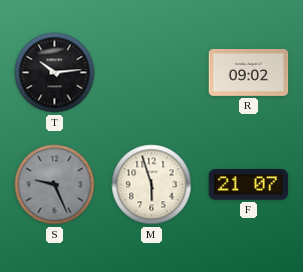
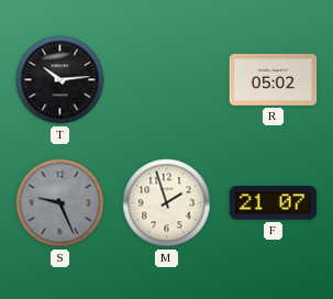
R: 09:02 -> 05:02 (274, 79)
M: 5:57 -> 1:57 (167, 203)
